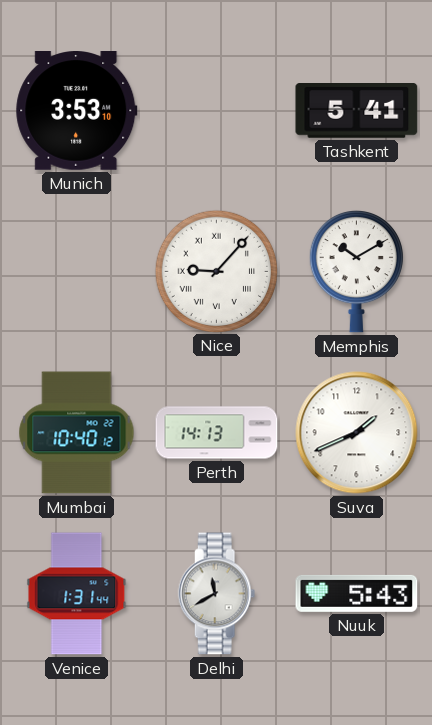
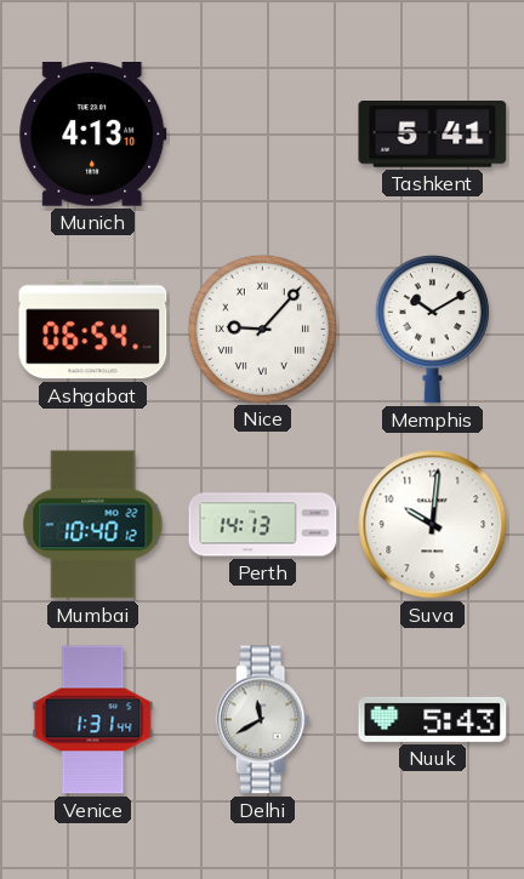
Munich: 3:53 -> 4:13 (93, 135)
Ashgabat: none -> 06:54 (93, 330)
Suva: 1:41 -> 10:01 (433, 525)
